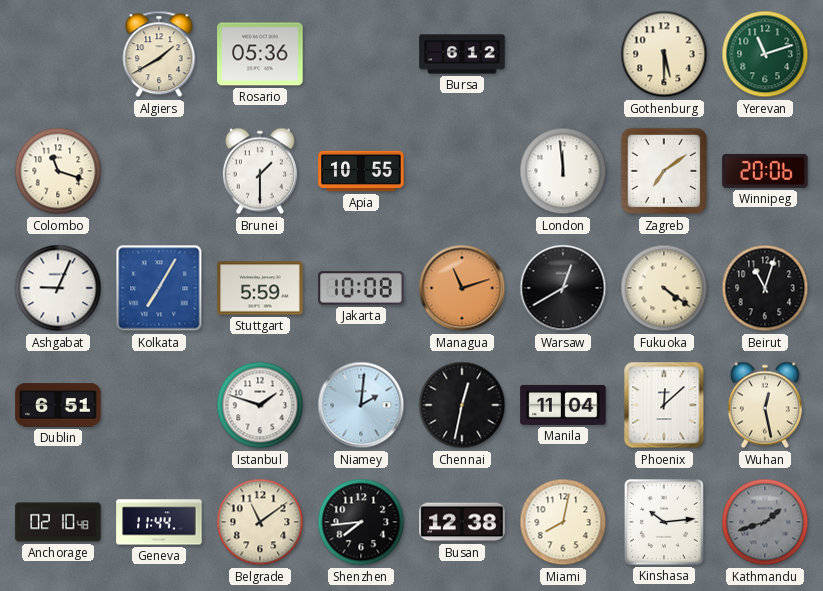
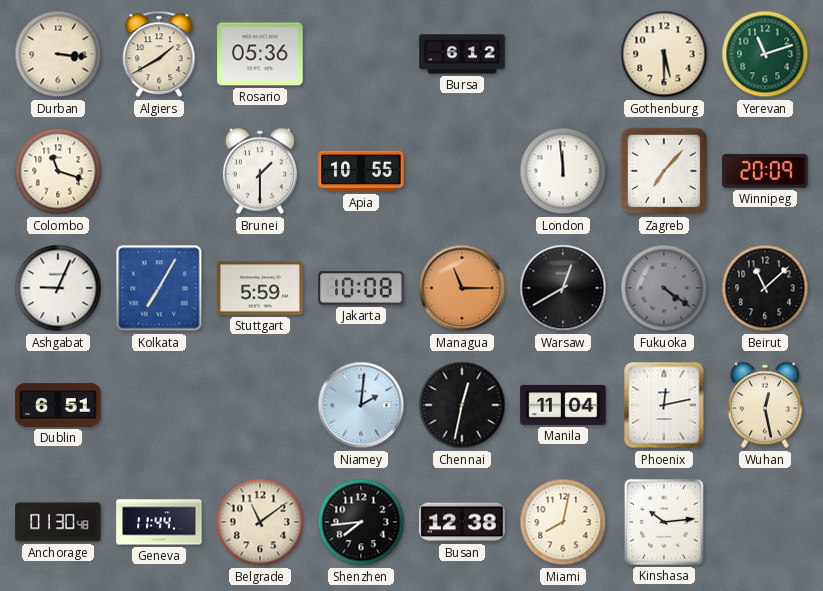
Durban: none -> 3:16 (58, 54)
Zagreb: 7:09 -> 7:07 (664, 171)
Winnipeg: 20:06 -> 20:09 (765, 171)
Managua: 11:12 -> 11:15 (462, 288)
Fukuoka dial: cream -> grey (664, 288)
Beirut: 11:03 -> 11:08 (765, 288)
Istanbul: 1:48 -> none (260, 405)
Phoenix: 12:08 -> 12:13 (664, 405)
Anchorage: 02:10 -> 01:30 (58, 522)
Kathmandu: 1:42 -> none (765, 522)
